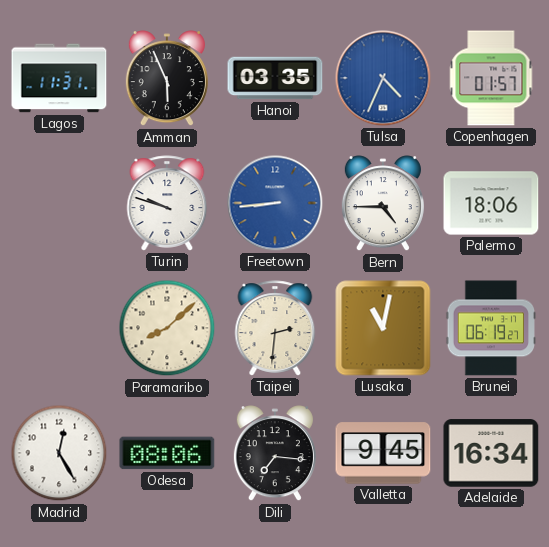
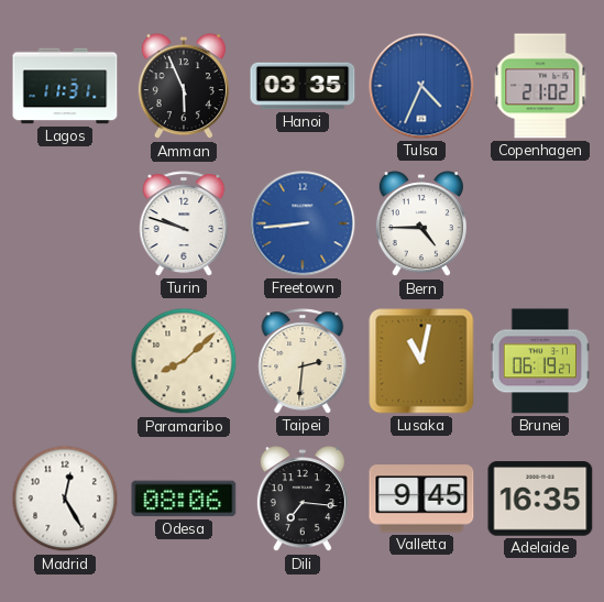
Copenhagen: 01:57 -> 21:02 (540, 86)
Palermo: 18:06 -> none (491, 203)
Adelaide: 16:34 -> 16:35 (540, 499)
